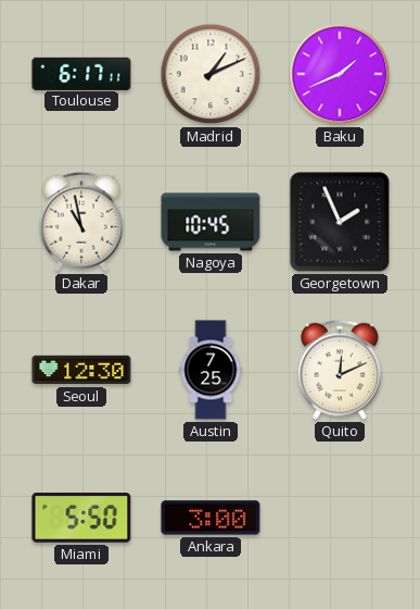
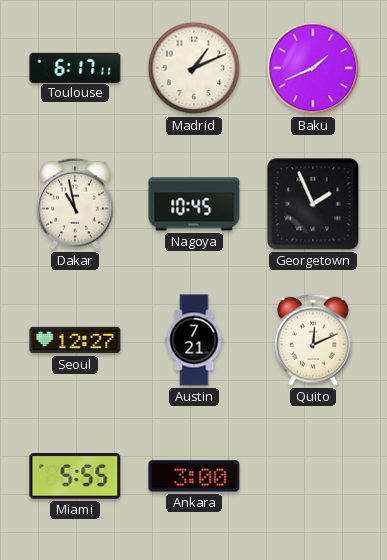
Seoul: 12:30 -> 12:27 (75, 340)
Austin: 7:25 -> 7:21 (194, 340)
Miami: 5:50 -> 5:55 (75, 477)
